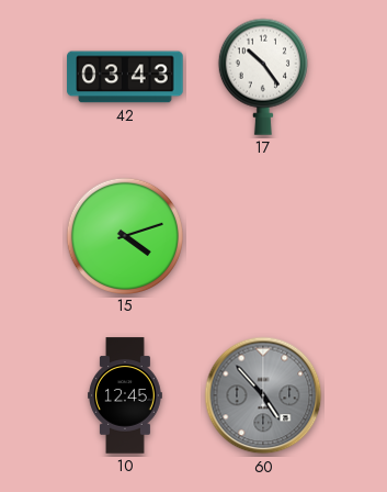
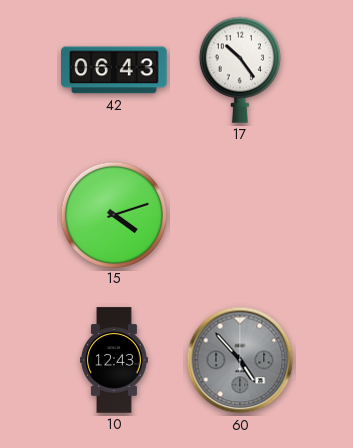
42: 03:43 -> 06:43 (114, 70)
10: 12:45 -> 12:43 (115, 360)
